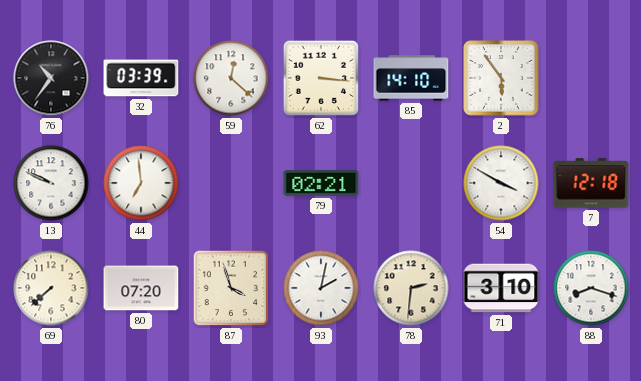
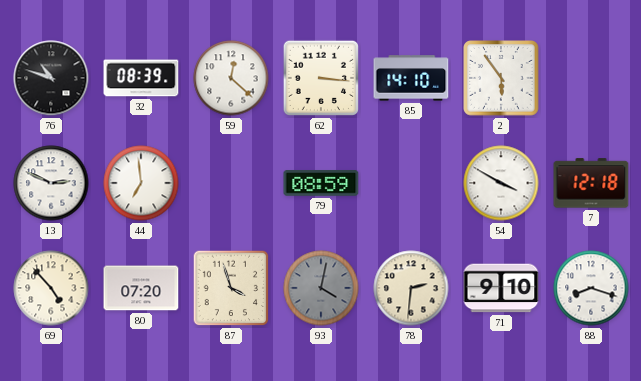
76: 10:36 -> 10:48 (51, 78)
32: 03:39 -> 08:39 (141, 78)
13: 9:49 -> 2:49 (51, 183)
79: 02:21 -> 08:59 (321, 183)
69: 7:38 -> 4:53 (51, 288)
93: 2:02 -> 4:02 (321, 288)
93 dial: white -> grey (321, 288)
71: 3:10 -> 9:10 (501, 288)
